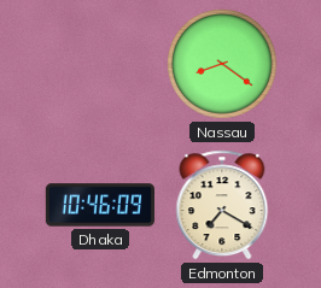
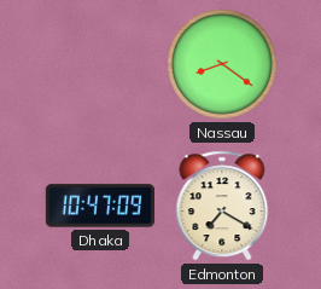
Dhaka: 10:46 -> 10:47 (99, 206)
